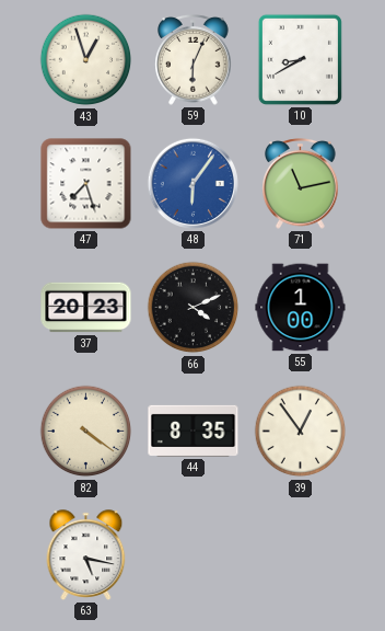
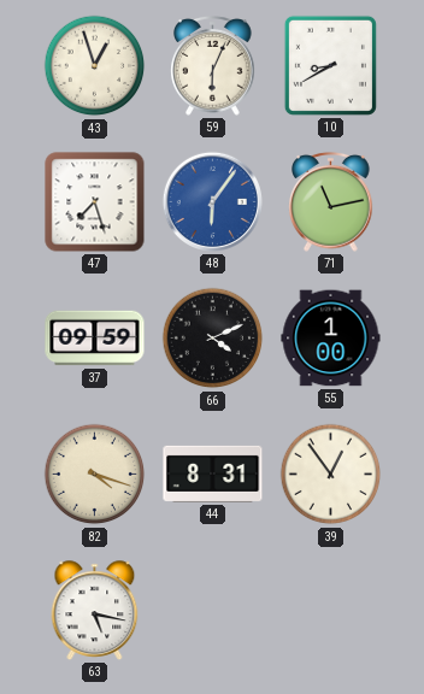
37: 20:23 -> 09:59 (95, 339)
82: 4:21 -> 4:18 (95, 475)
44: 8:35 -> 8:31 (213, 474)
